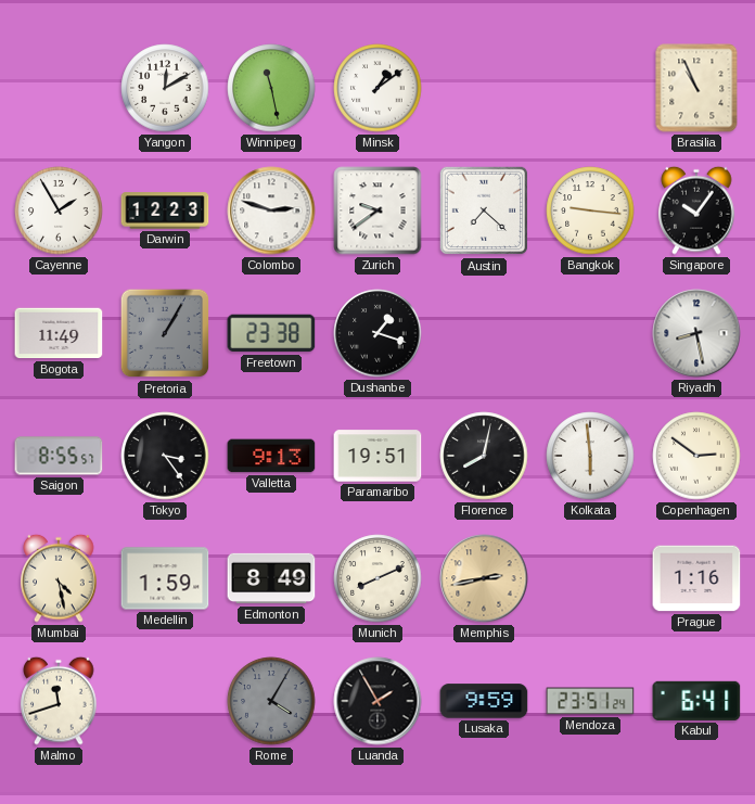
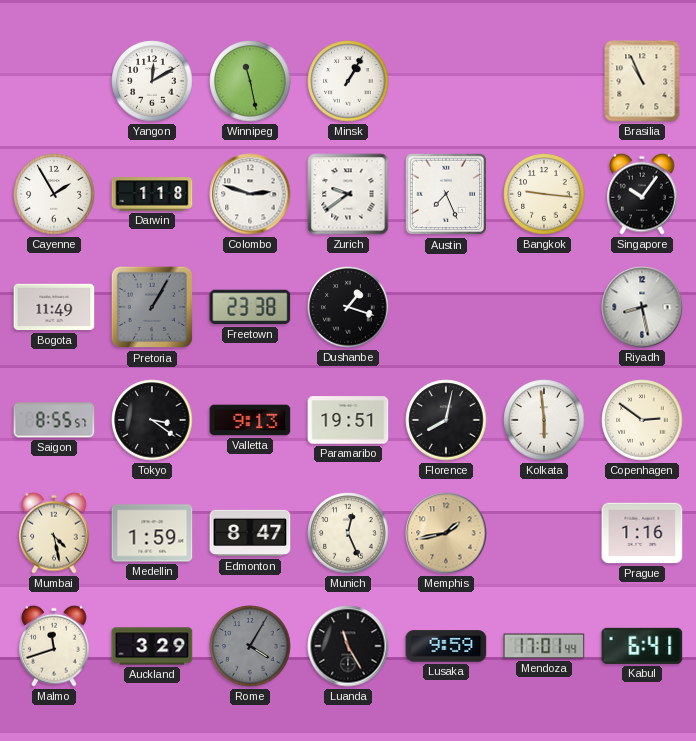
Minsk: 1:09 -> 1:05 (348, 81)
Darwin: 12:23 -> 1:18 (152, 194)
Austin: 7:22 -> 7:26 (446, 194)
Tokyo: 3:24 -> 3:21 (152, 420)
Edmonton: 8:49 -> 8:47 (250, 533)
Munich: 8:11 -> 12:26 (348, 533)
Memphis: 2:43 -> 1:43 (446, 533)
Auckland: none -> 3:29 (152, 646)
Luanda: 1:55 -> 11:25 (348, 646)
Mendoza: 23:51 -> 17:01 (544, 646)
